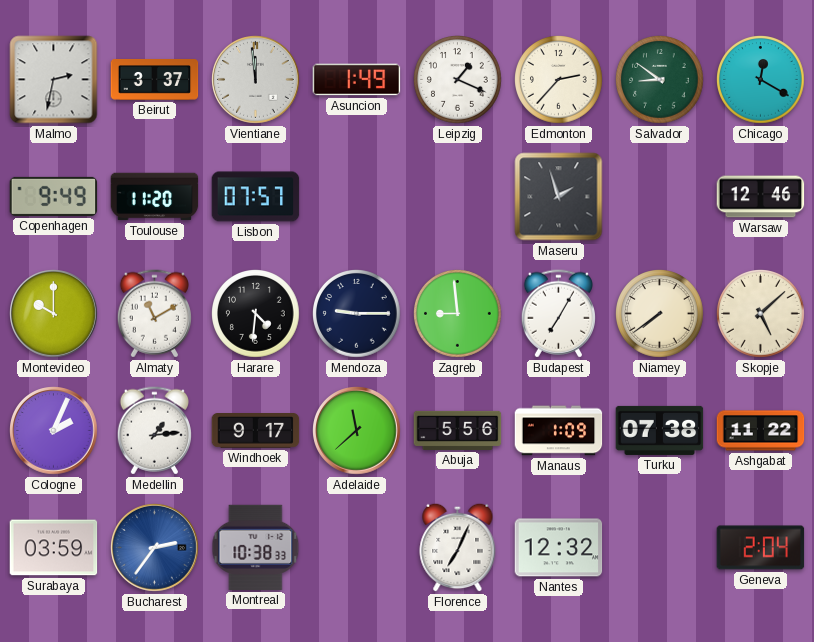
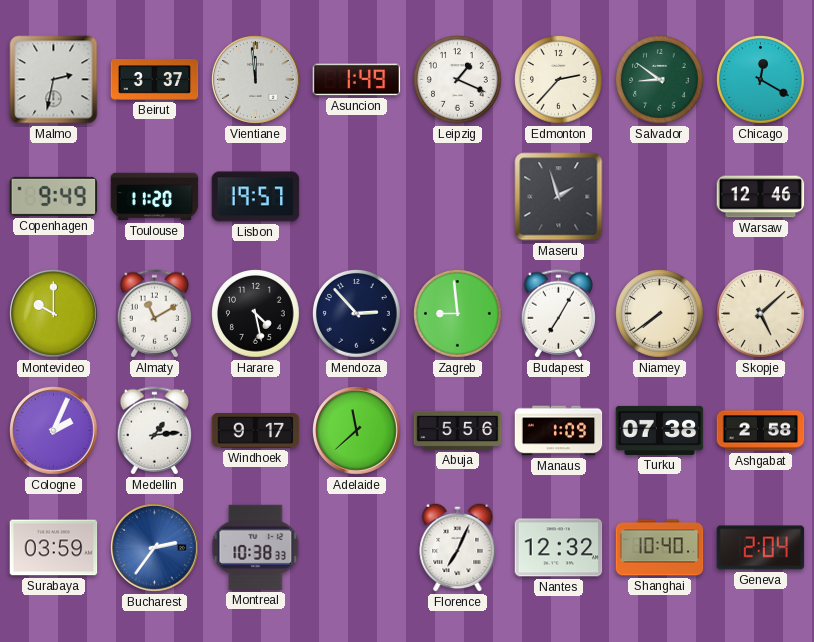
Lisbon: 07:57 -> 19:57 (256, 197)
Harare: 4:31 -> 4:28 (256, 314)
Mendoza: 9:15 -> 2:53 (357, 314)
Ashgabat: 11:22 -> 2:58 (761, 431)
Shanghai: none -> 10:40 (660, 548)
